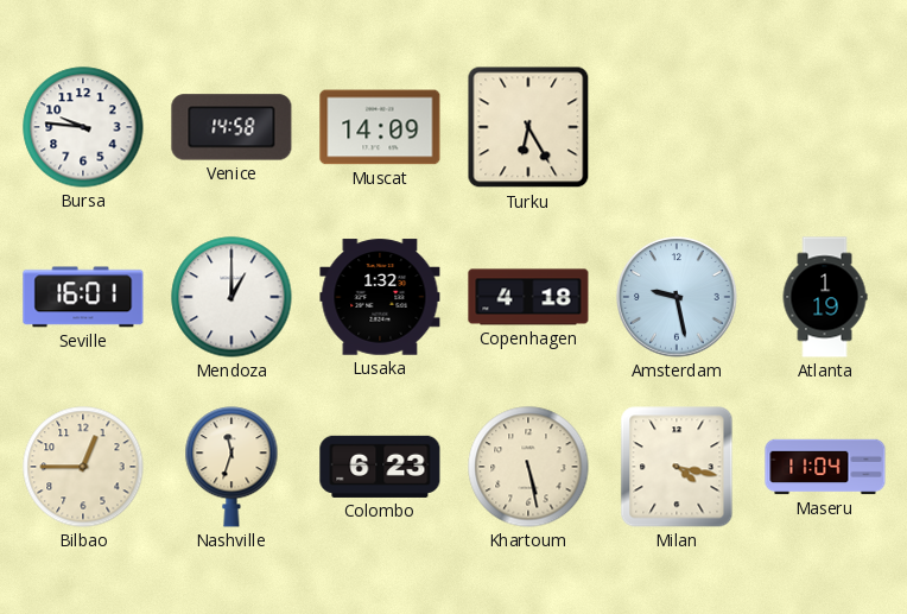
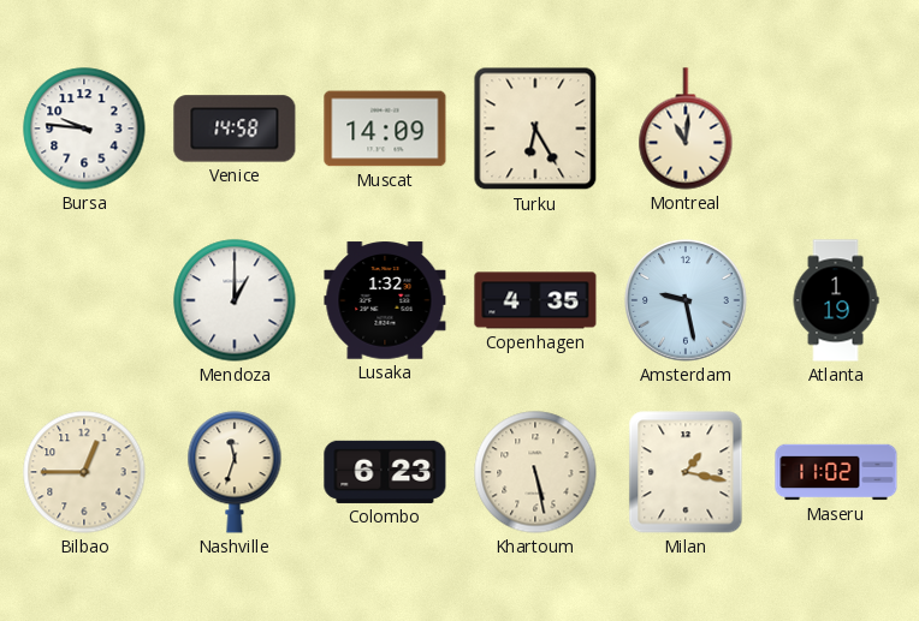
Montreal: none -> 11:01 (686, 129)
Seville: 16:01 -> none (83, 297)
Copenhagen: 4:18 -> 4:35 (535, 300)
Milan: 4:17 -> 1:17 (686, 472)
Maseru: 11:04 -> 11:02 (836, 472)
